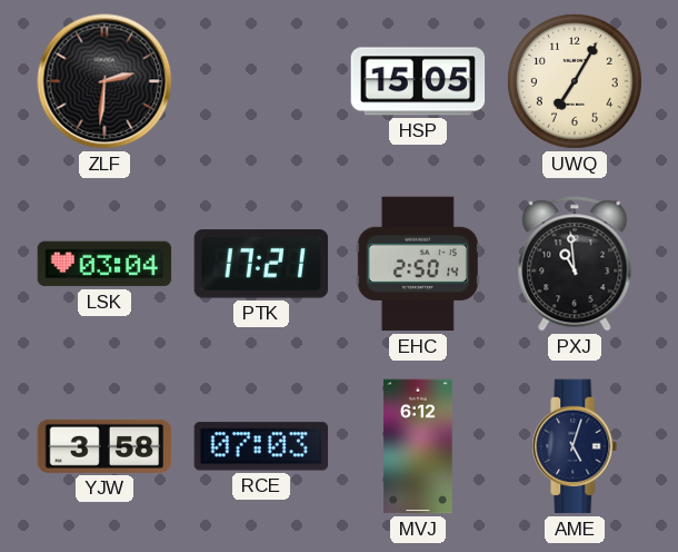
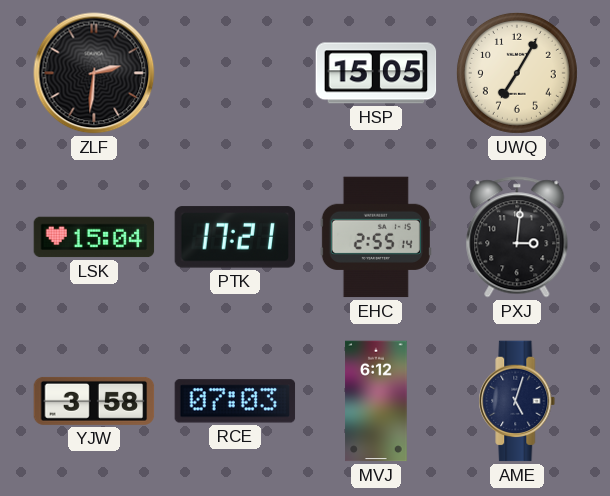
LSK: 03:04 -> 15:04 (94, 237)
EHC: 2:50 -> 2:55 (376, 237)
PXJ: 10:59 -> 3:01 (517, 237)
